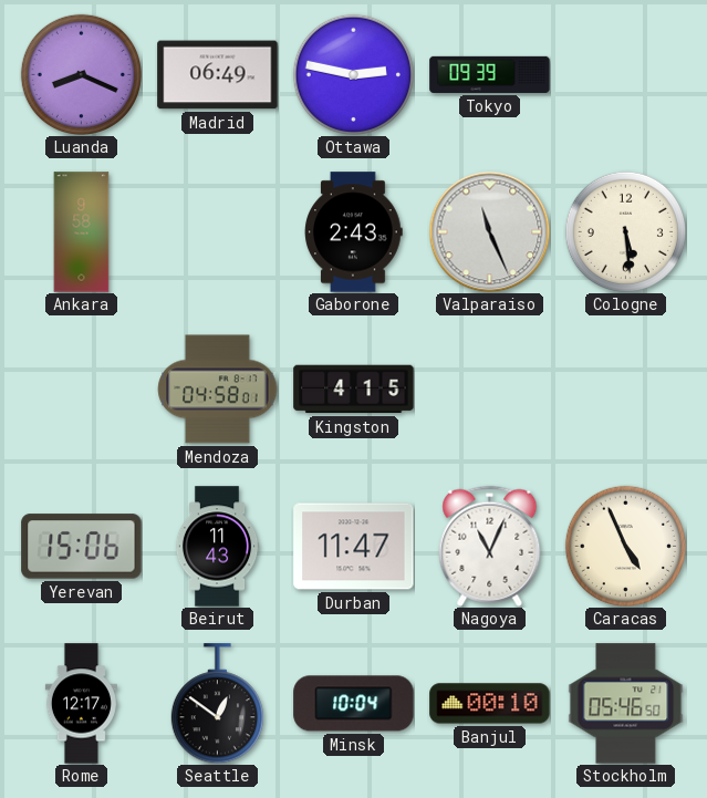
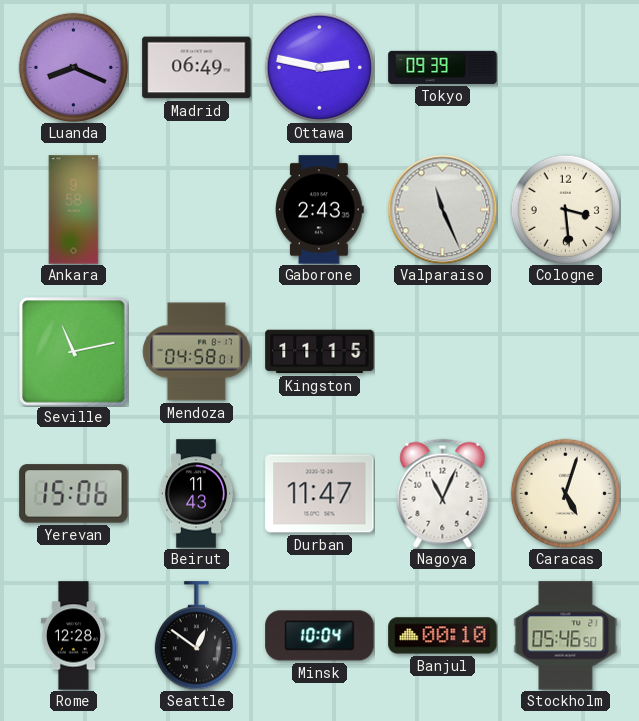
Cologne: 5:29 -> 3:29 (565, 209)
Seville: none -> 11:13 (74, 352)
Kingston: 4:15 -> 11:15 (320, 352)
Caracas: 4:56 -> 5:03 (565, 493)
Rome: 12:17 -> 12:28 (73, 636)
